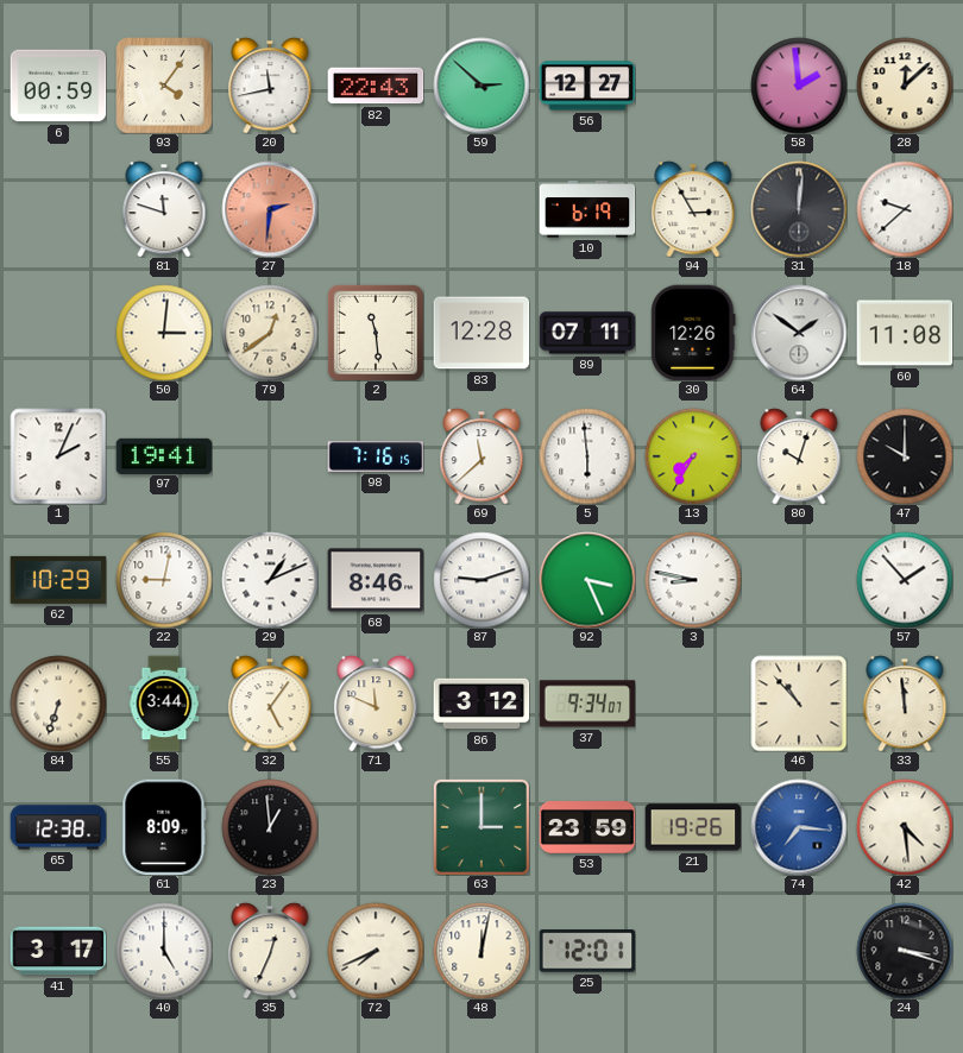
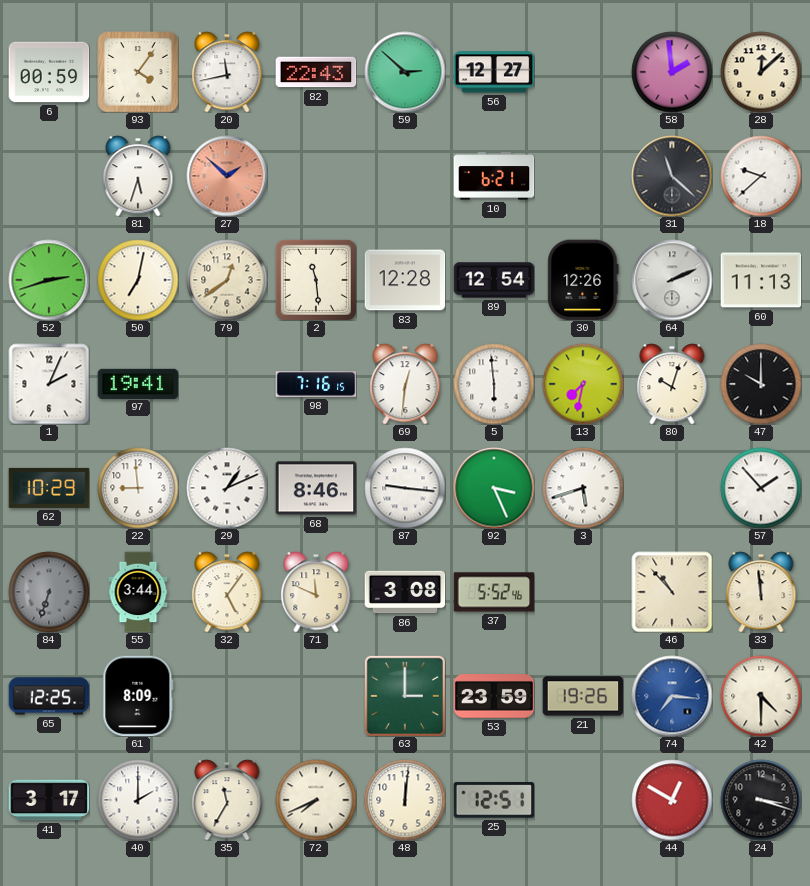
81: 11:48 -> 5:33 (138, 176)
27: 2:31 -> 1:52 (227, 176)
10: 6:19 -> 6:21 (494, 176)
94: 2:55 -> none (693, 209)
31: 12:01 -> 11:22 (672, 176)
52: none -> 2:42 (49, 280)
50: 3:01 -> 7:02 (138, 280)
89: 07:11 -> 12:54 (494, 280)
64: 1:51 -> 2:11 (672, 280)
60: 11:08 -> 11:13 (761, 280)
69: 11:38 -> 12:31 (405, 384)
13: 7:35 -> 7:32 (583, 384)
22: 9:02 -> 8:59 (138, 488)
87: 9:12 -> 9:16 (405, 488)
3: 8:47 -> 5:42 (583, 488)
84 dial: cream -> grey (49, 592)
86: 3:12 -> 3:08 (405, 592)
37: 9:34 -> 5:52 (494, 592)
65: 12:38 -> 12:25 (49, 696)
23: 12:59 -> none (270, 827)
42: 4:29 -> 4:30 (761, 696)
40: 5:00 -> 2:00 (138, 800)
35: 12:34 -> 11:35 (227, 800)
48: 12:02 -> 12:01 (405, 800)
25: 12:01 -> 12:51 (494, 800)
44: none -> 12:50 (672, 800)
